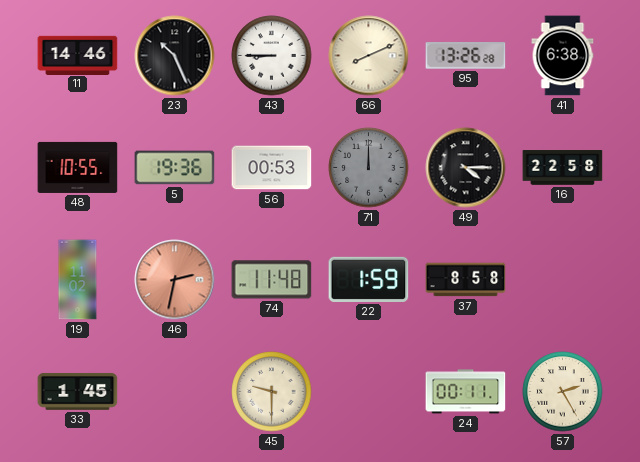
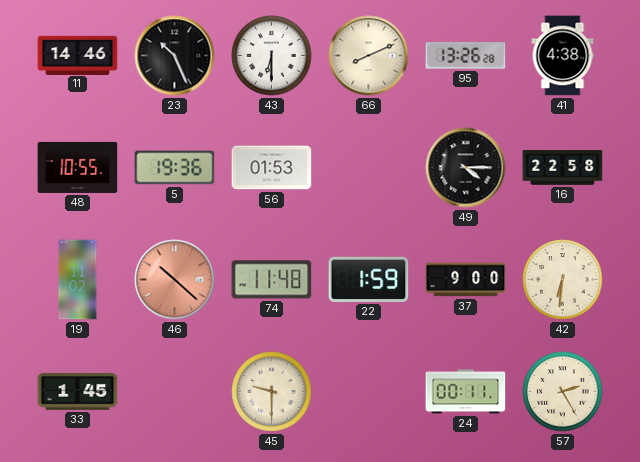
43: 8:45 -> 6:30 (272, 56)
41: 6:38 -> 4:38 (563, 56)
56: 00:53 -> 01:53 (272, 168)
71: 12:00 -> none (369, 168)
46: 2:32 -> 10:22 (175, 280)
37: 8:58 -> 9:00 (466, 280)
42: none -> 6:31 (563, 280)
